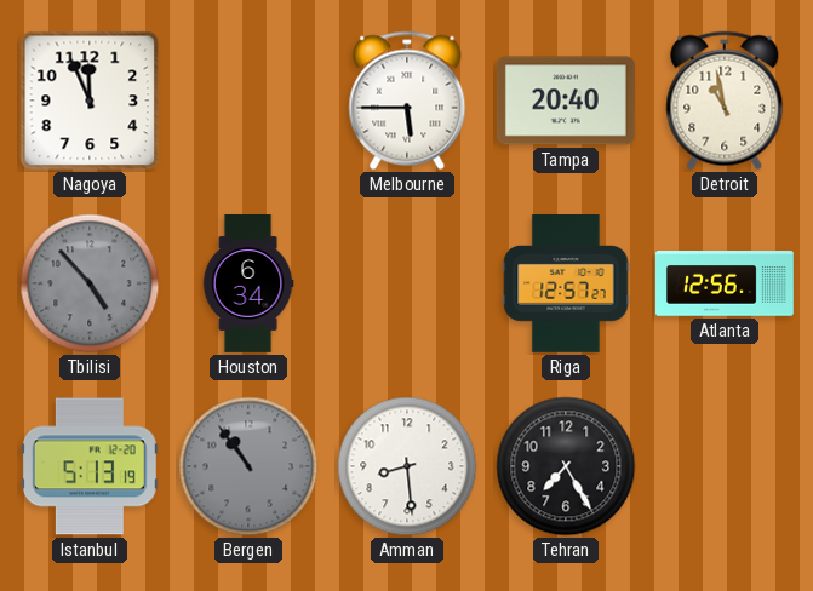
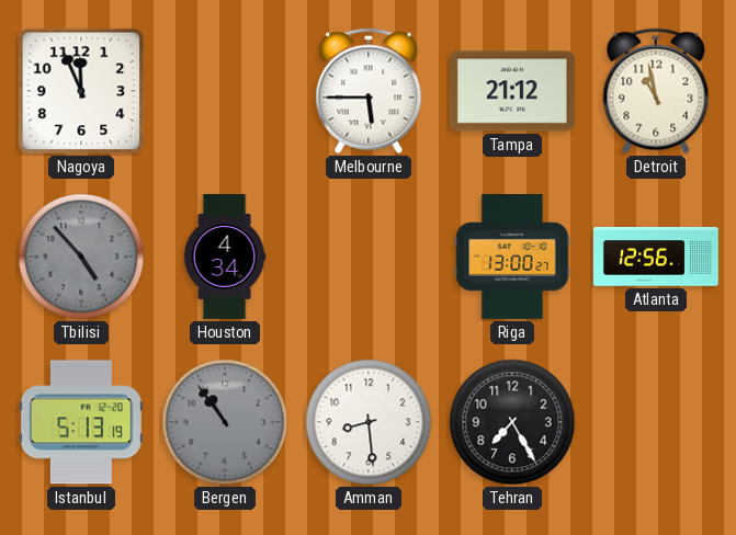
Tampa: 20:40 -> 21:12 (512, 91)
Houston: 6:34 -> 4:34 (225, 258)
Riga: 12:57 -> 13:00 (512, 258)
